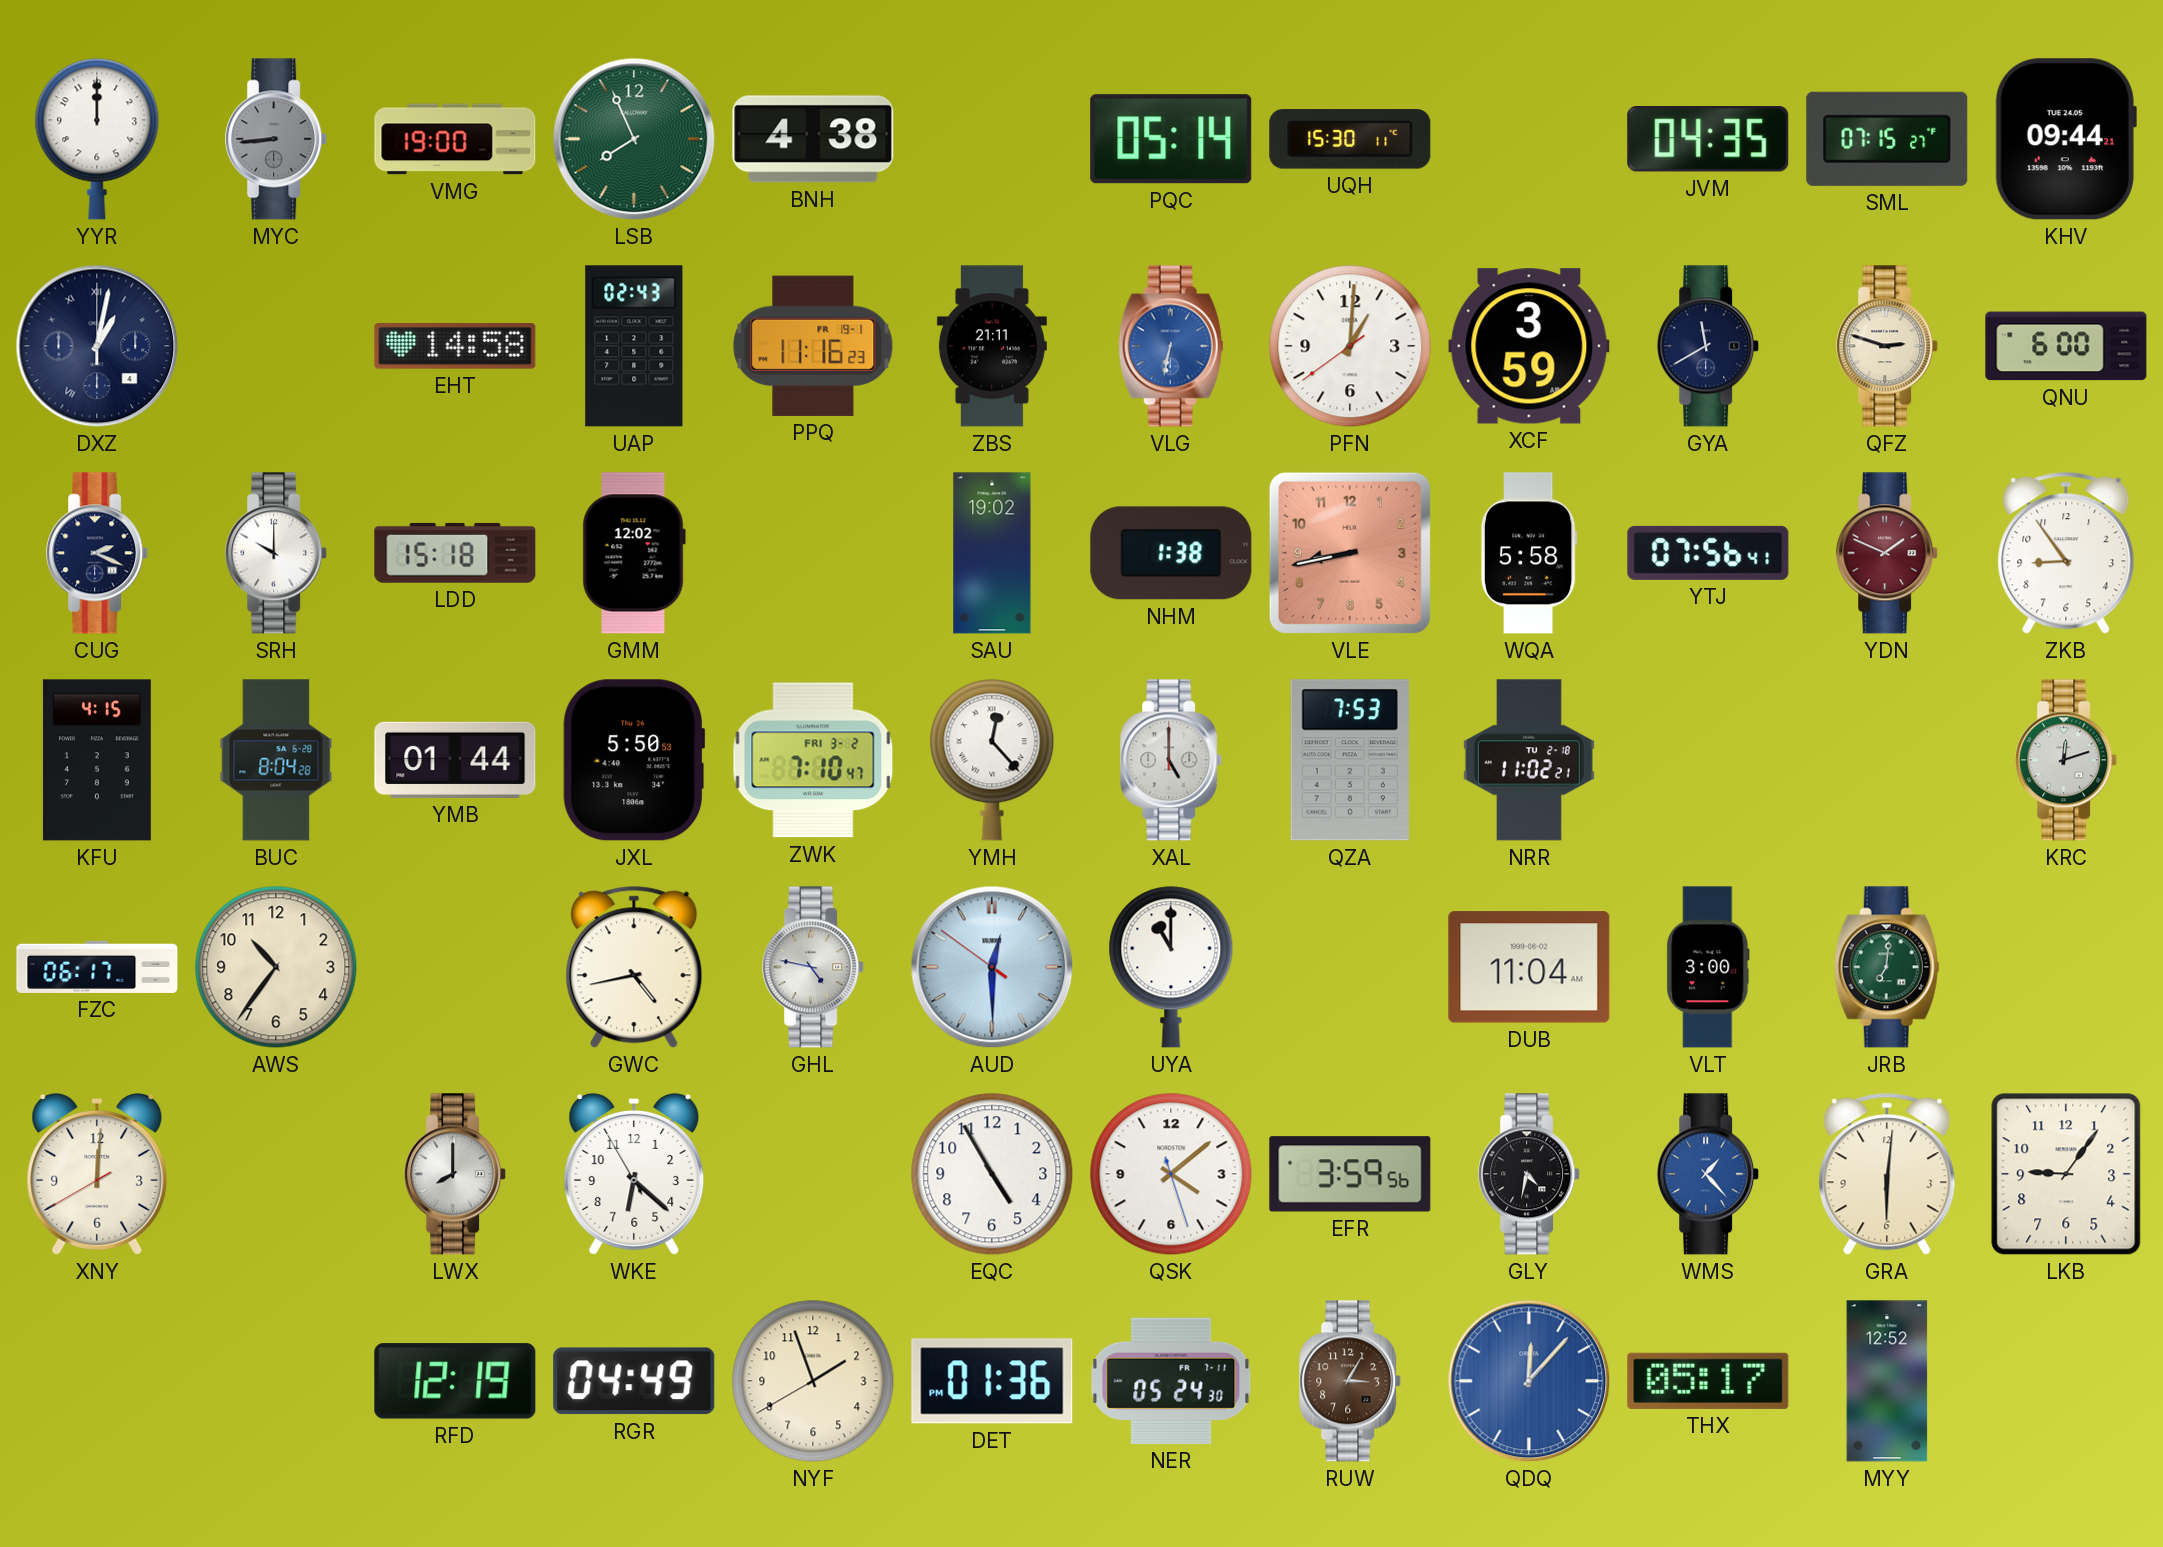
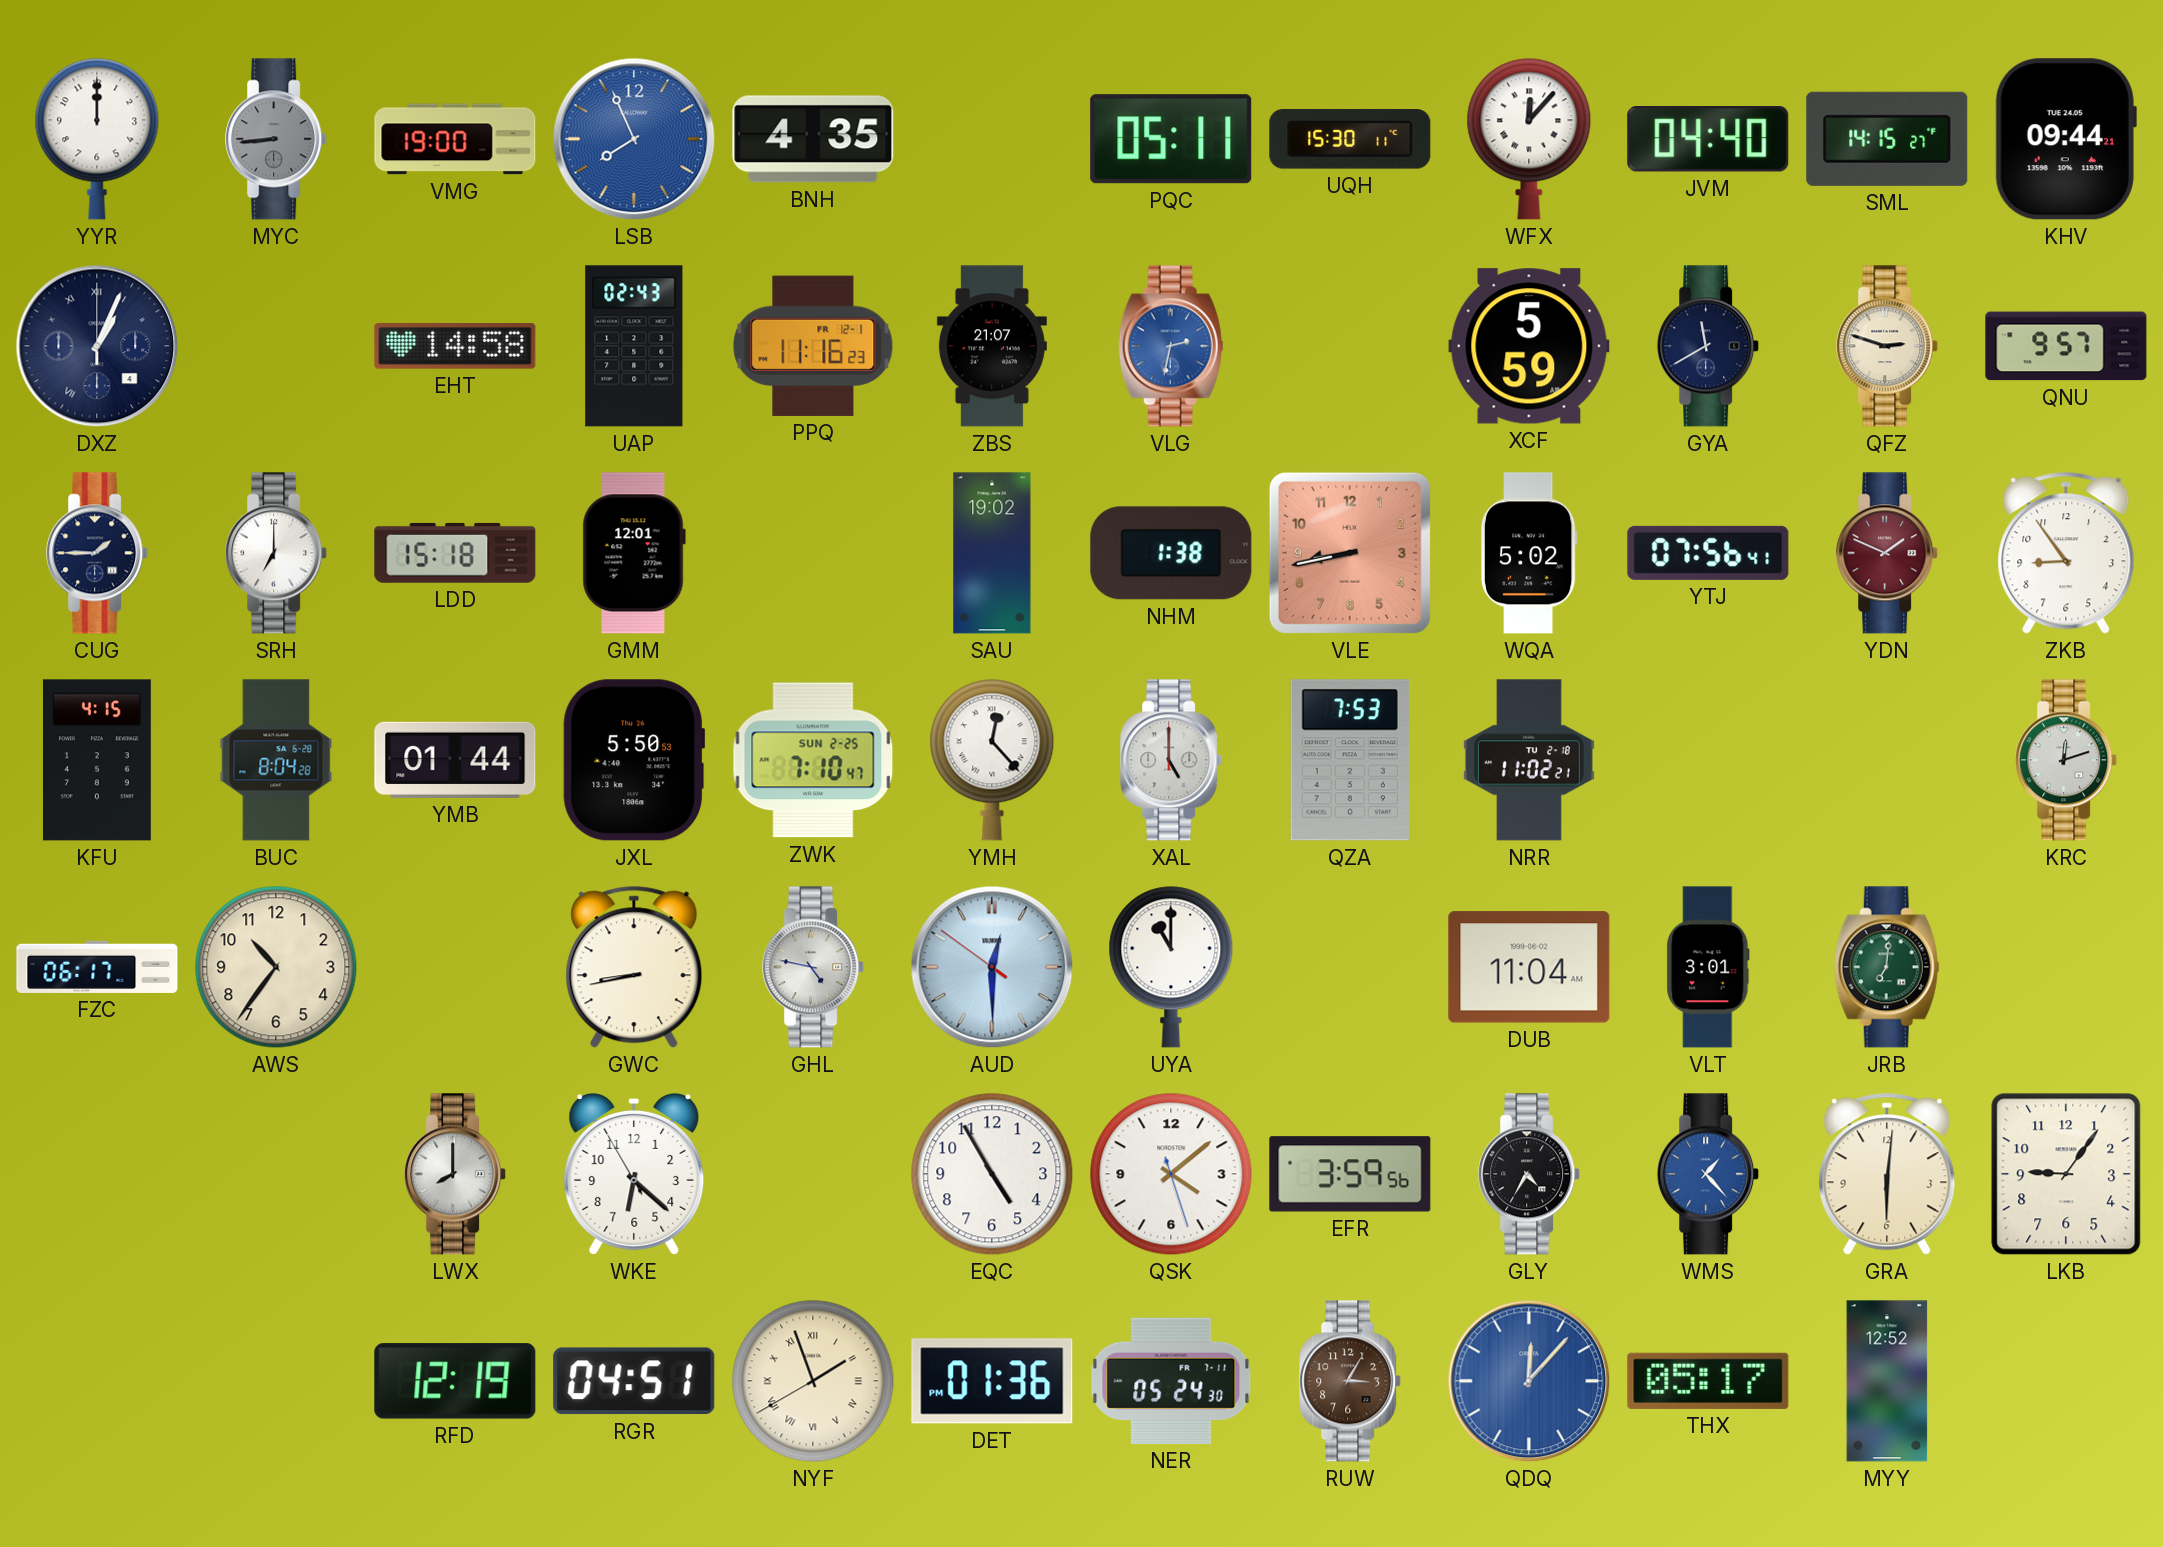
LSB dial: green -> blue (634, 139)
BNH: 4:38 -> 4:35 (813, 139)
PQC: 05:14 -> 05:11 (1171, 139)
WFX: none -> 12:07 (1529, 139)
JVM: 04:35 -> 04:40 (1708, 140)
SML: 07:15 -> 14:15 (1887, 139)
DXZ: 1:02 -> 1:04 (97, 346)
PPQ date: FR 19-1 -> FR 12-1 (813, 346)
ZBS: 21:11 -> 21:07 (992, 346)
VLG: 6:32 -> 2:32 (1171, 346)
PFN: 1:00 -> none (1350, 346)
XCF: 3:59 -> 5:59 (1529, 346)
QNU: 6:00 -> 9:57 (2066, 346)
CUG: 2:19 -> 1:45 (98, 553)
SRH: 10:00 -> 7:00 (277, 553)
GMM: 12:02 -> 12:01 (634, 553)
WQA: 5:58 -> 5:02 (1529, 553)
ZWK date: FRI 3-2 -> SUN 2-25 (813, 760)
GWC: 4:43 -> 8:43 (634, 967)
VLT: 3:00 -> 3:01 (1708, 967)
XNY: 12:00 -> none (97, 1174)
GLY: 4:32 -> 4:35 (1530, 1174)
RGR: 04:49 -> 04:51 (634, 1381)
NYF numerals: Arabic -> Roman (813, 1381)
